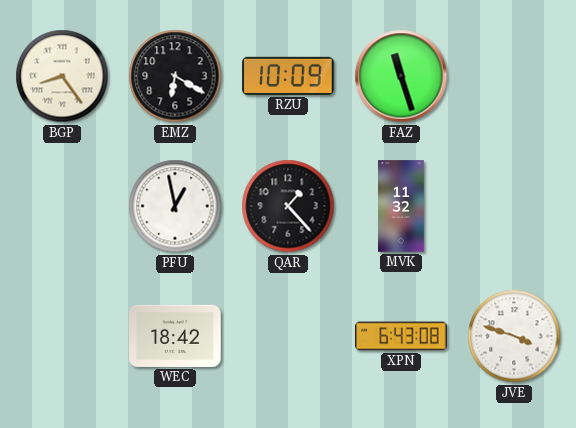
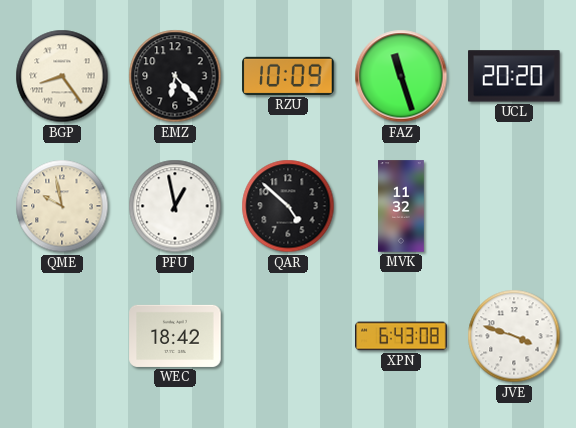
EMZ: 6:20 -> 6:23 (175, 76)
UCL: none -> 20:20 (514, 76)
QME: none -> 9:58 (62, 206)
QAR: 1:23 -> 4:52 (288, 206)
